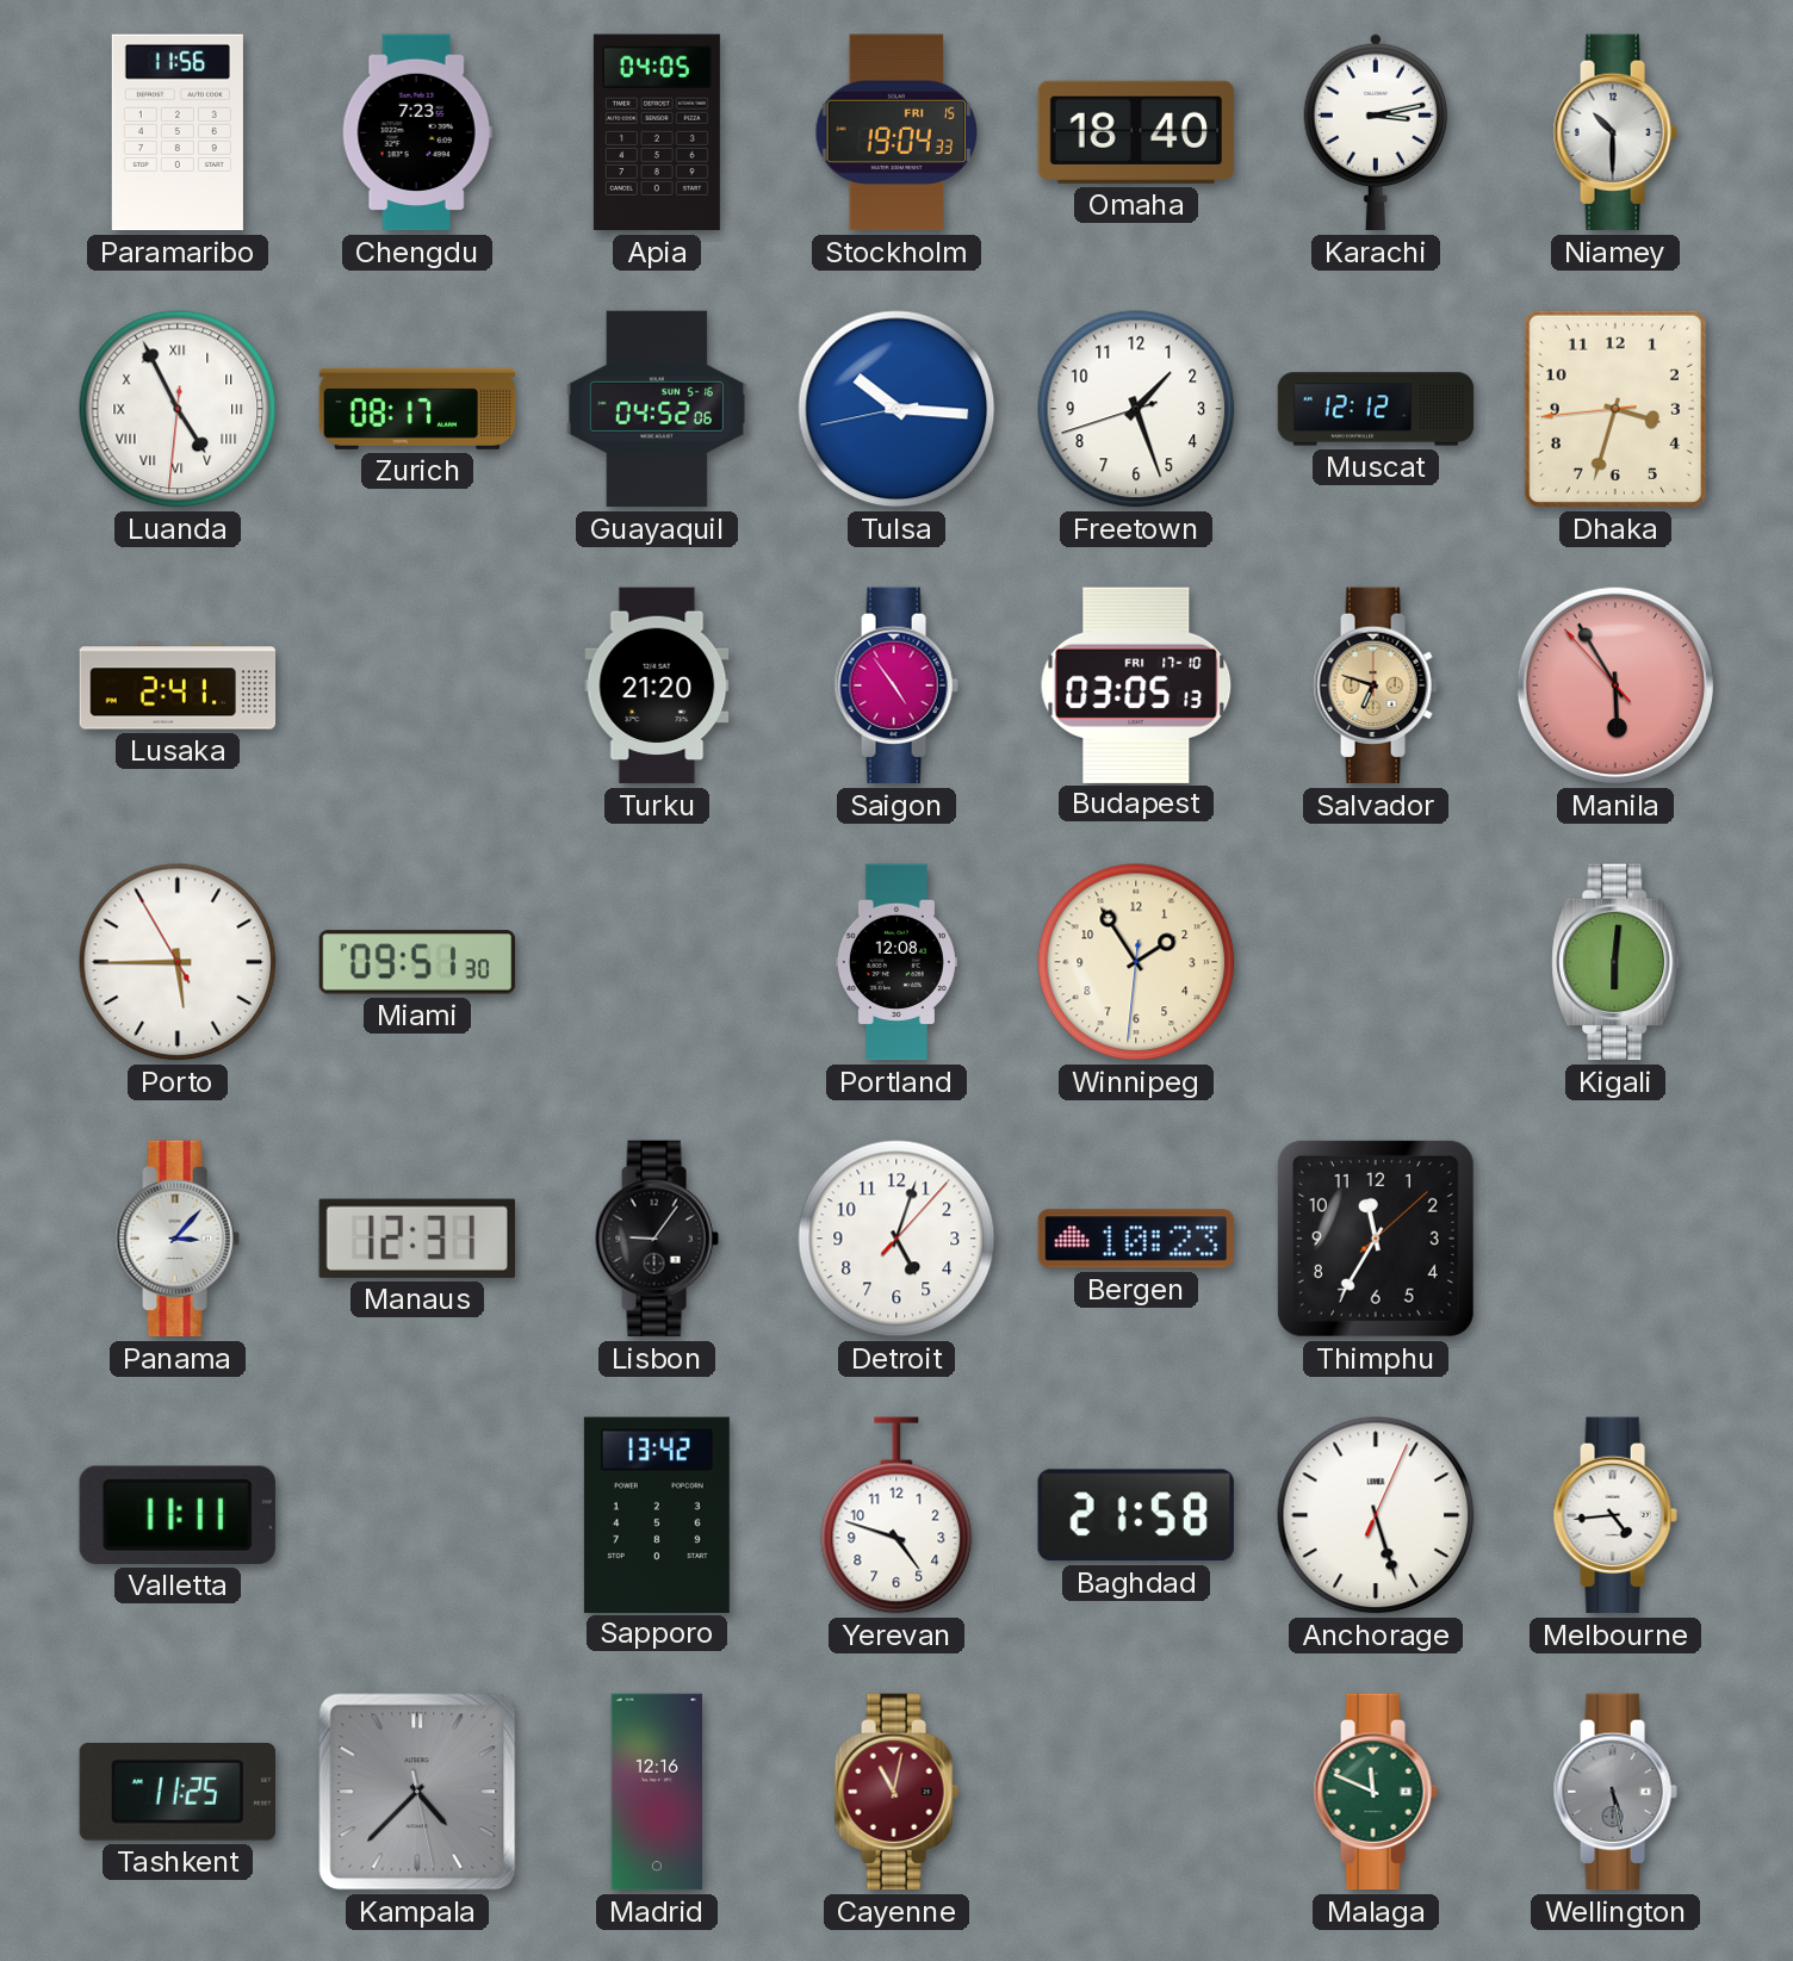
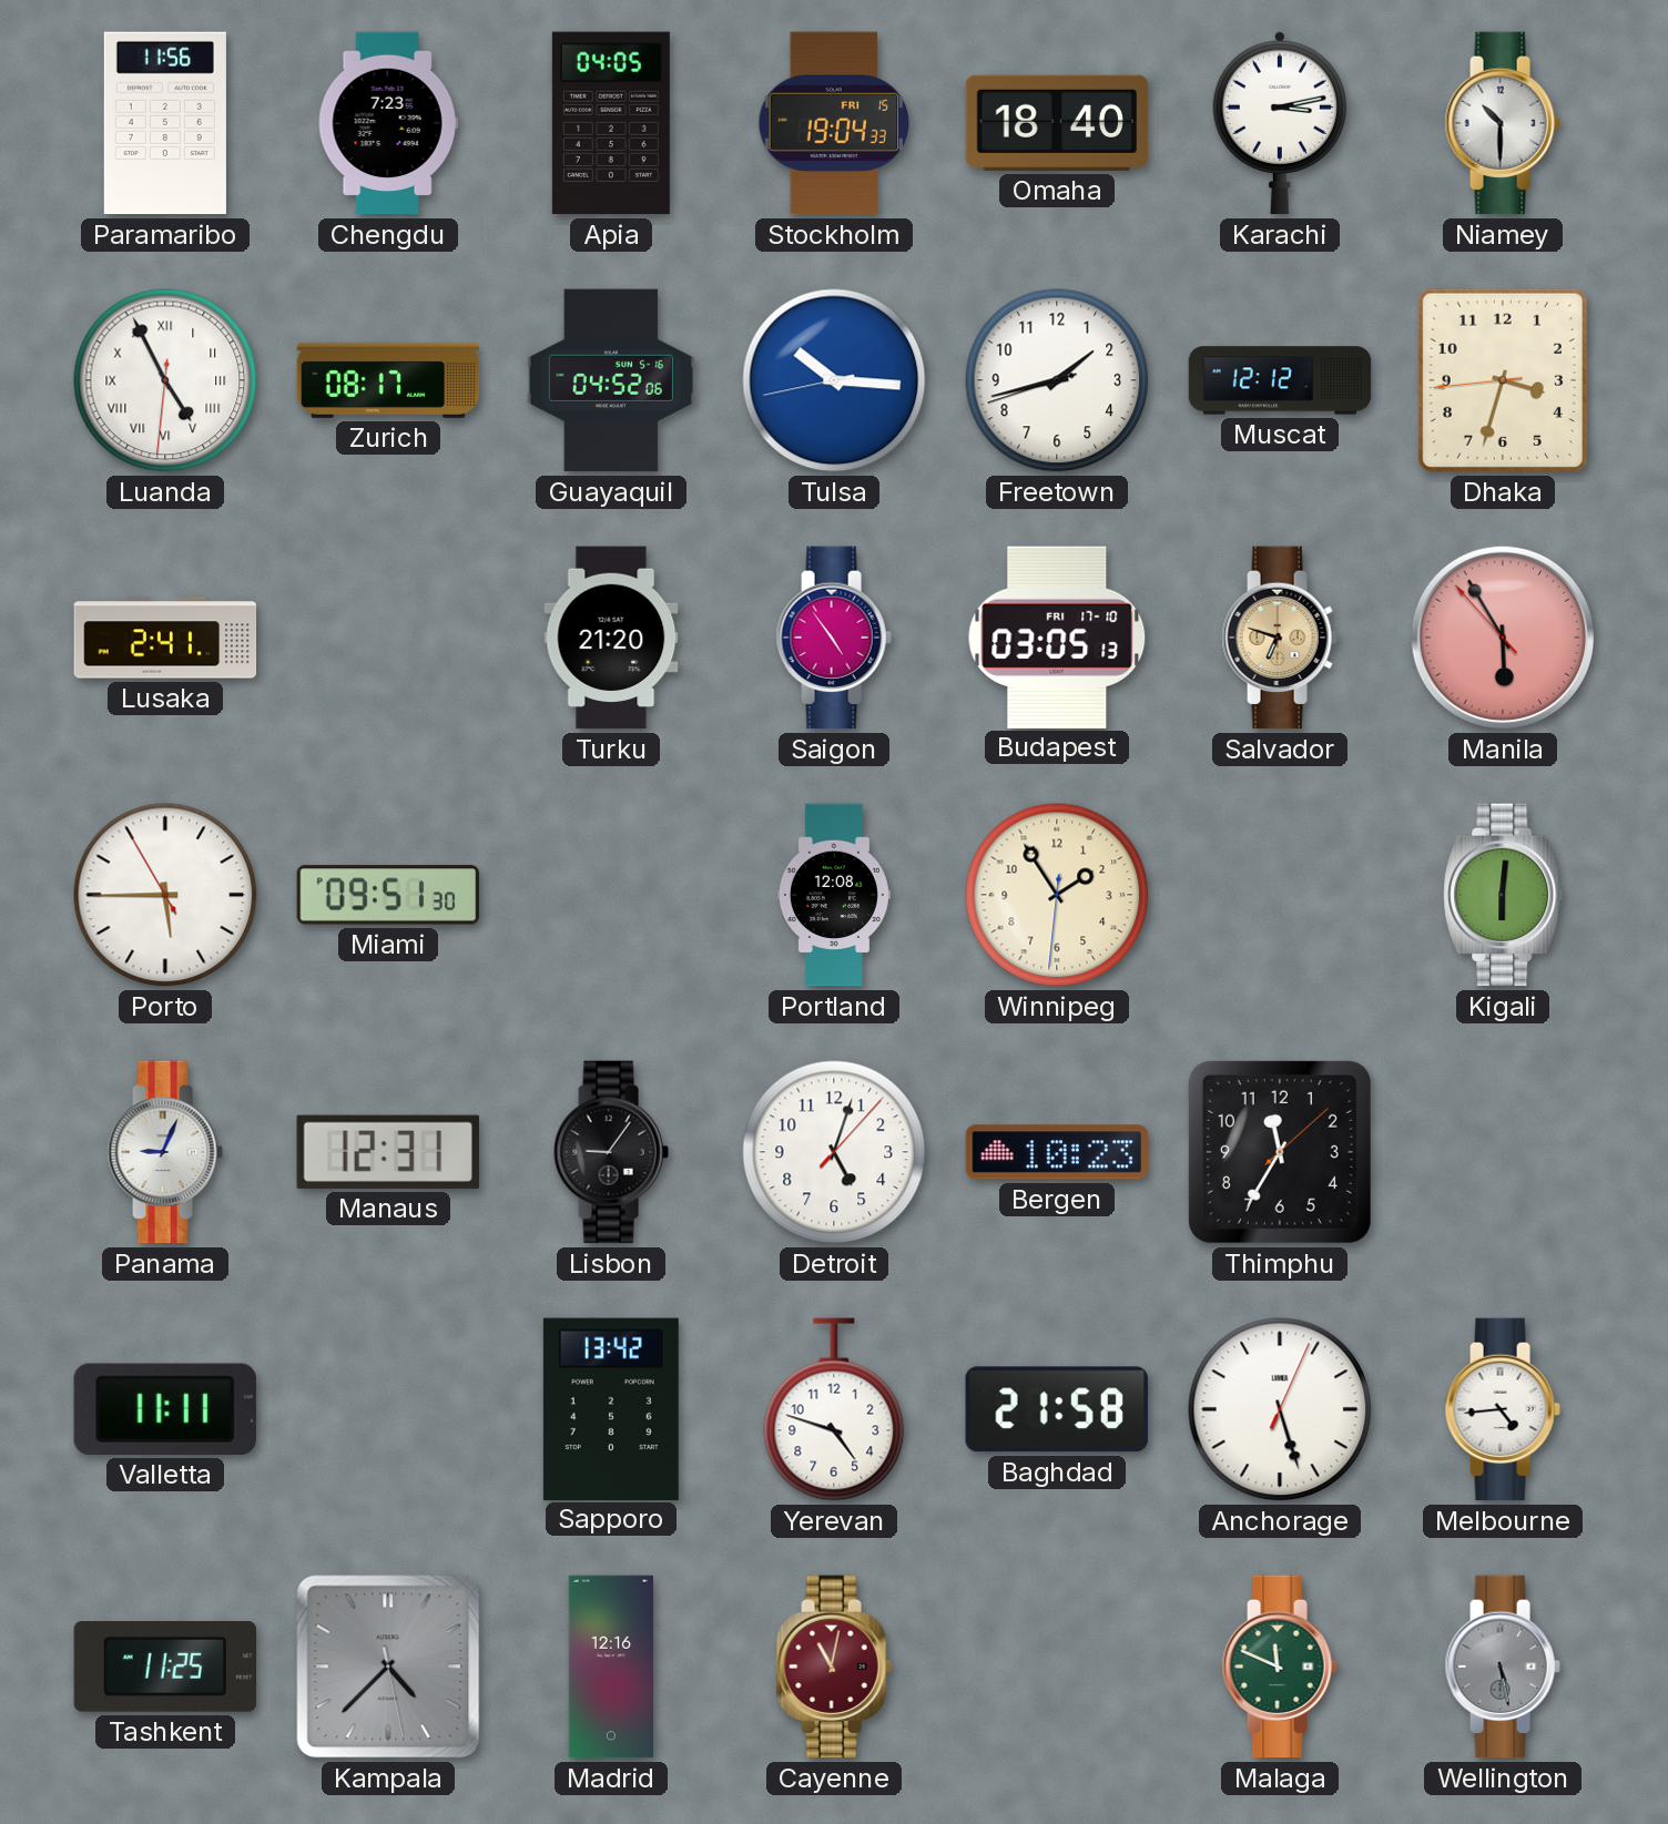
Freetown: 1:26 -> 1:42 (1057, 380)
Panama: 3:07 -> 9:04 (165, 1152)
